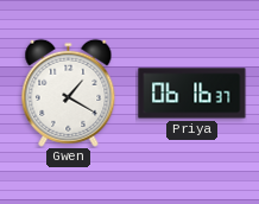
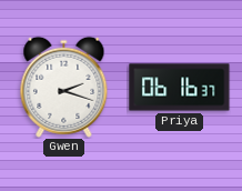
Gwen: 1:20 -> 2:18 (64, 87)
